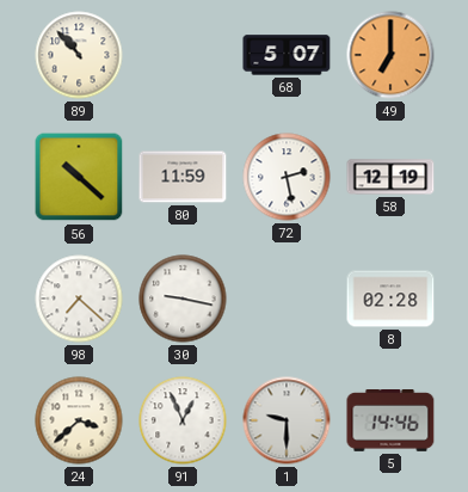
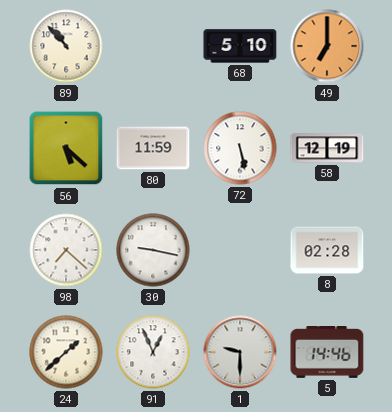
68: 5:07 -> 5:10 (240, 46)
56: 10:22 -> 5:22 (66, 148)
72: 2:28 -> 5:28 (240, 148)
24: 3:38 -> 1:38 (66, 352)
